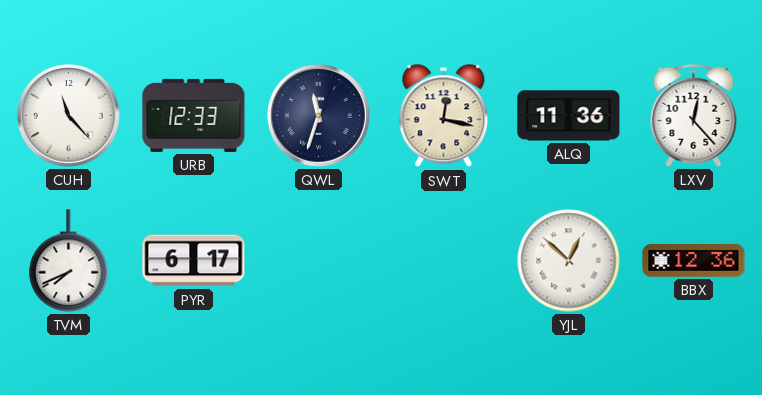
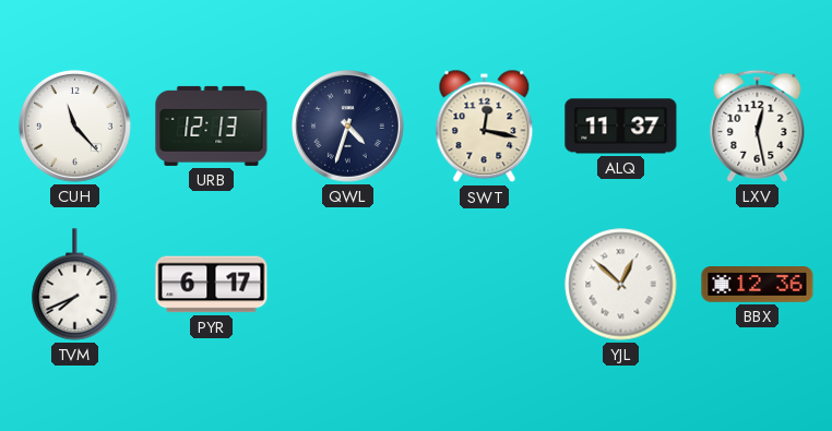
URB: 12:33 -> 12:13 (212, 125)
QWL: 11:33 -> 4:33 (348, 127)
ALQ: 11:36 -> 11:37 (621, 127)
LXV: 12:23 -> 12:28 (758, 125)
